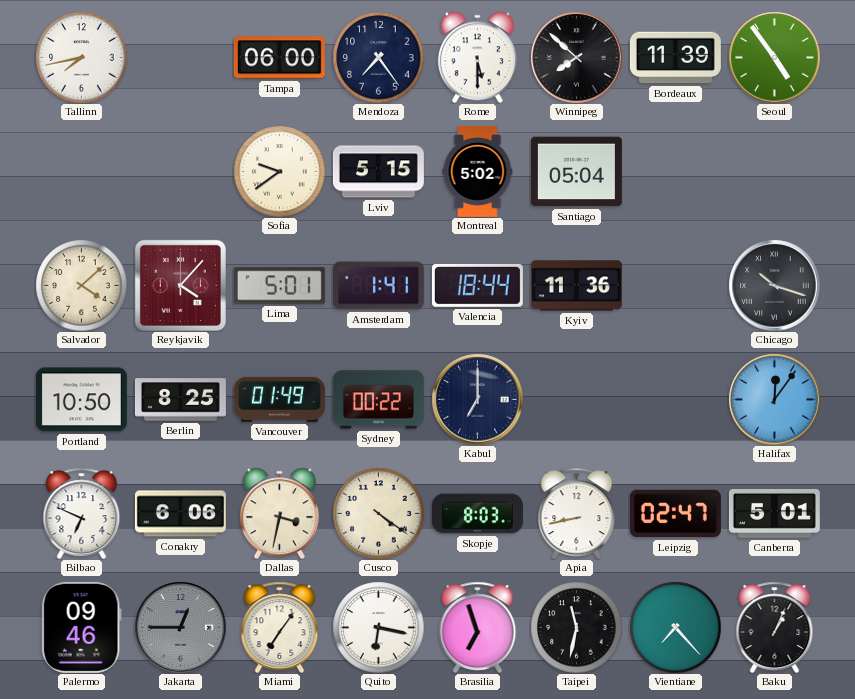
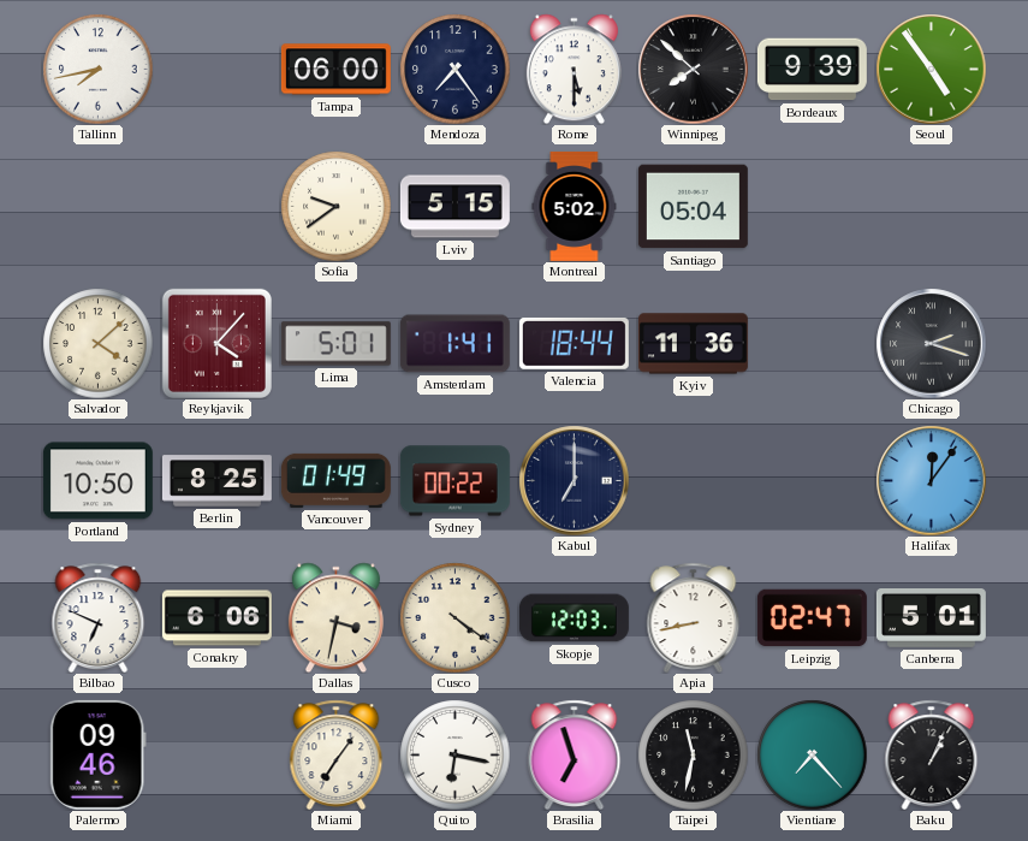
Bordeaux: 11:39 -> 9:39 (812, 70)
Chicago: 10:18 -> 2:18 (931, 343)
Skopje: 8:03 -> 12:03 (574, 618)
Jakarta: 12:45 -> none (180, 627)
